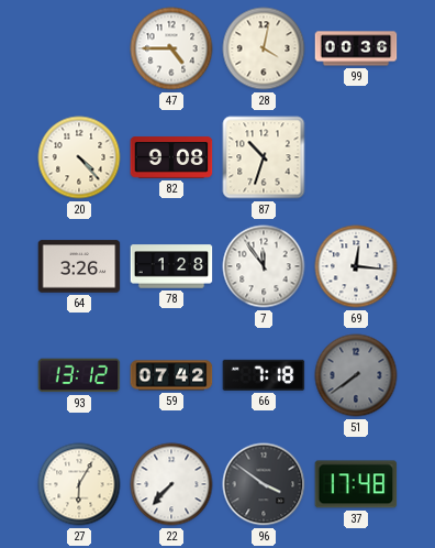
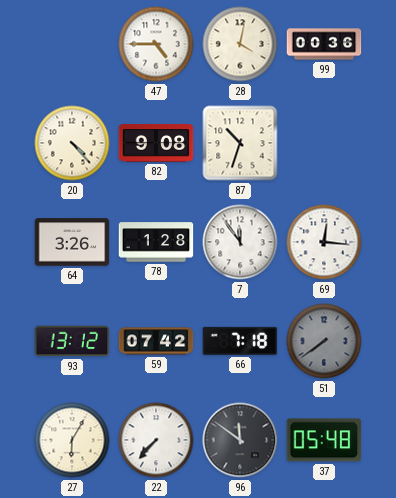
96: 3:51 -> 11:51 (240, 440)
37: 17:48 -> 05:48 (324, 440)
